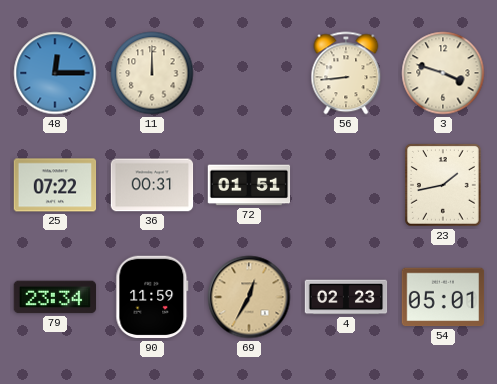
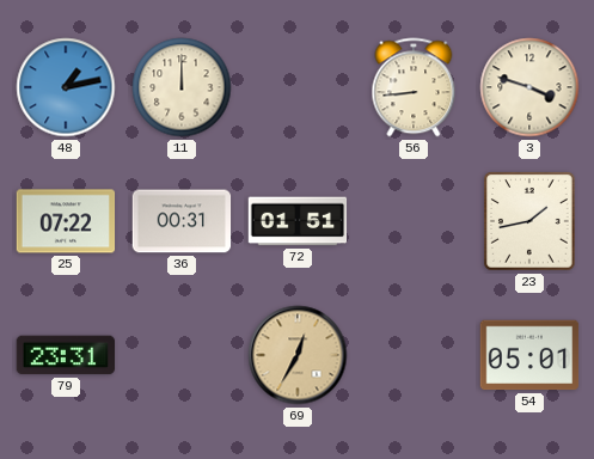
48: 12:15 -> 1:13 (66, 87)
79: 23:34 -> 23:31 (66, 355)
90: 11:59 -> none (152, 297)
4: 02:23 -> none (346, 297)
